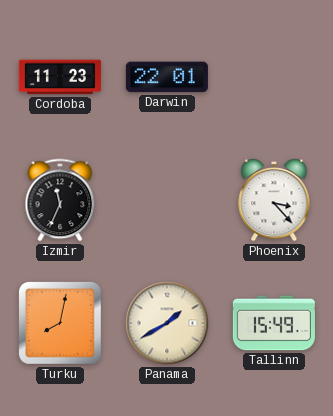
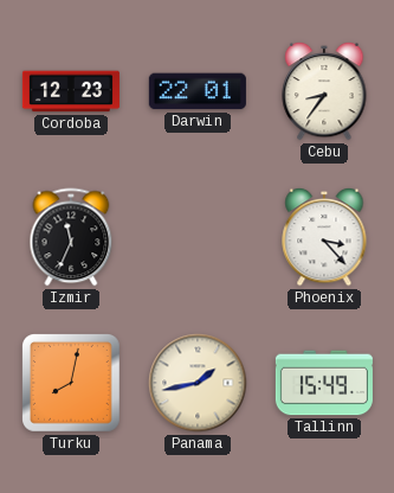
Cordoba: 11:23 -> 12:23 (71, 91)
Cebu: none -> 8:36 (324, 91)
Panama: 1:40 -> 1:43 (198, 383)
